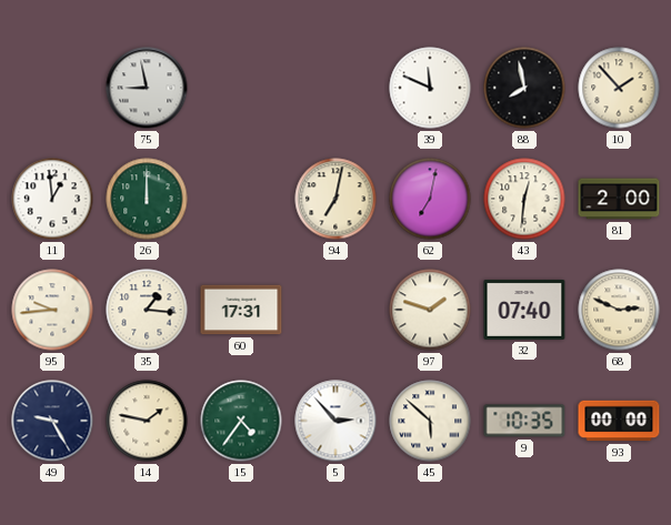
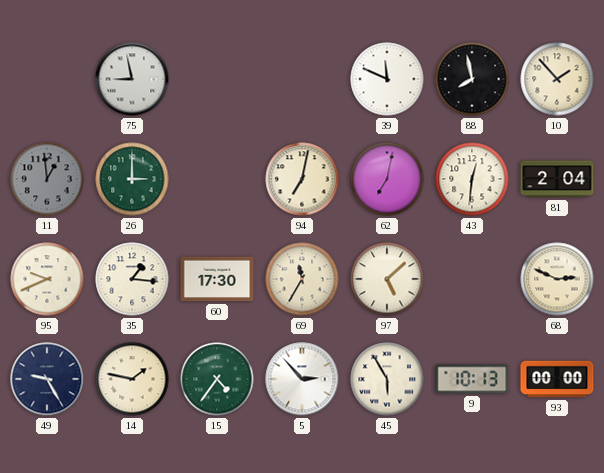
11 dial: white -> grey (47, 179)
26: 12:00 -> 3:00 (132, 179)
81: 2:00 -> 2:04 (557, 179)
95: 9:44 -> 9:41 (47, 279)
60: 17:31 -> 17:30 (217, 279)
69: none -> 11:35 (302, 279)
97: 1:48 -> 5:08 (387, 279)
32: 07:40 -> none (524, 310)
45: 5:52 -> 5:55 (387, 379)
9: 10:35 -> 10:13 (472, 379)
